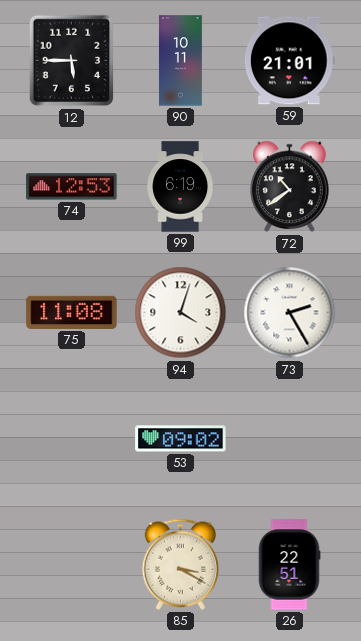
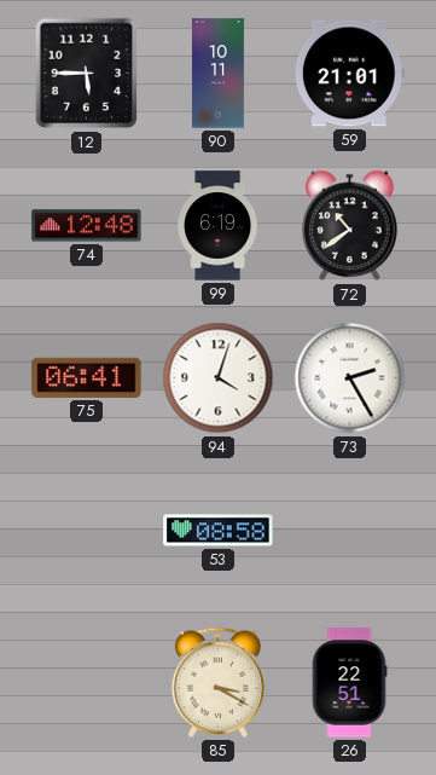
74: 12:53 -> 12:48 (87, 226)
75: 11:08 -> 06:41 (87, 377)
53: 09:02 -> 08:58 (219, 531)
